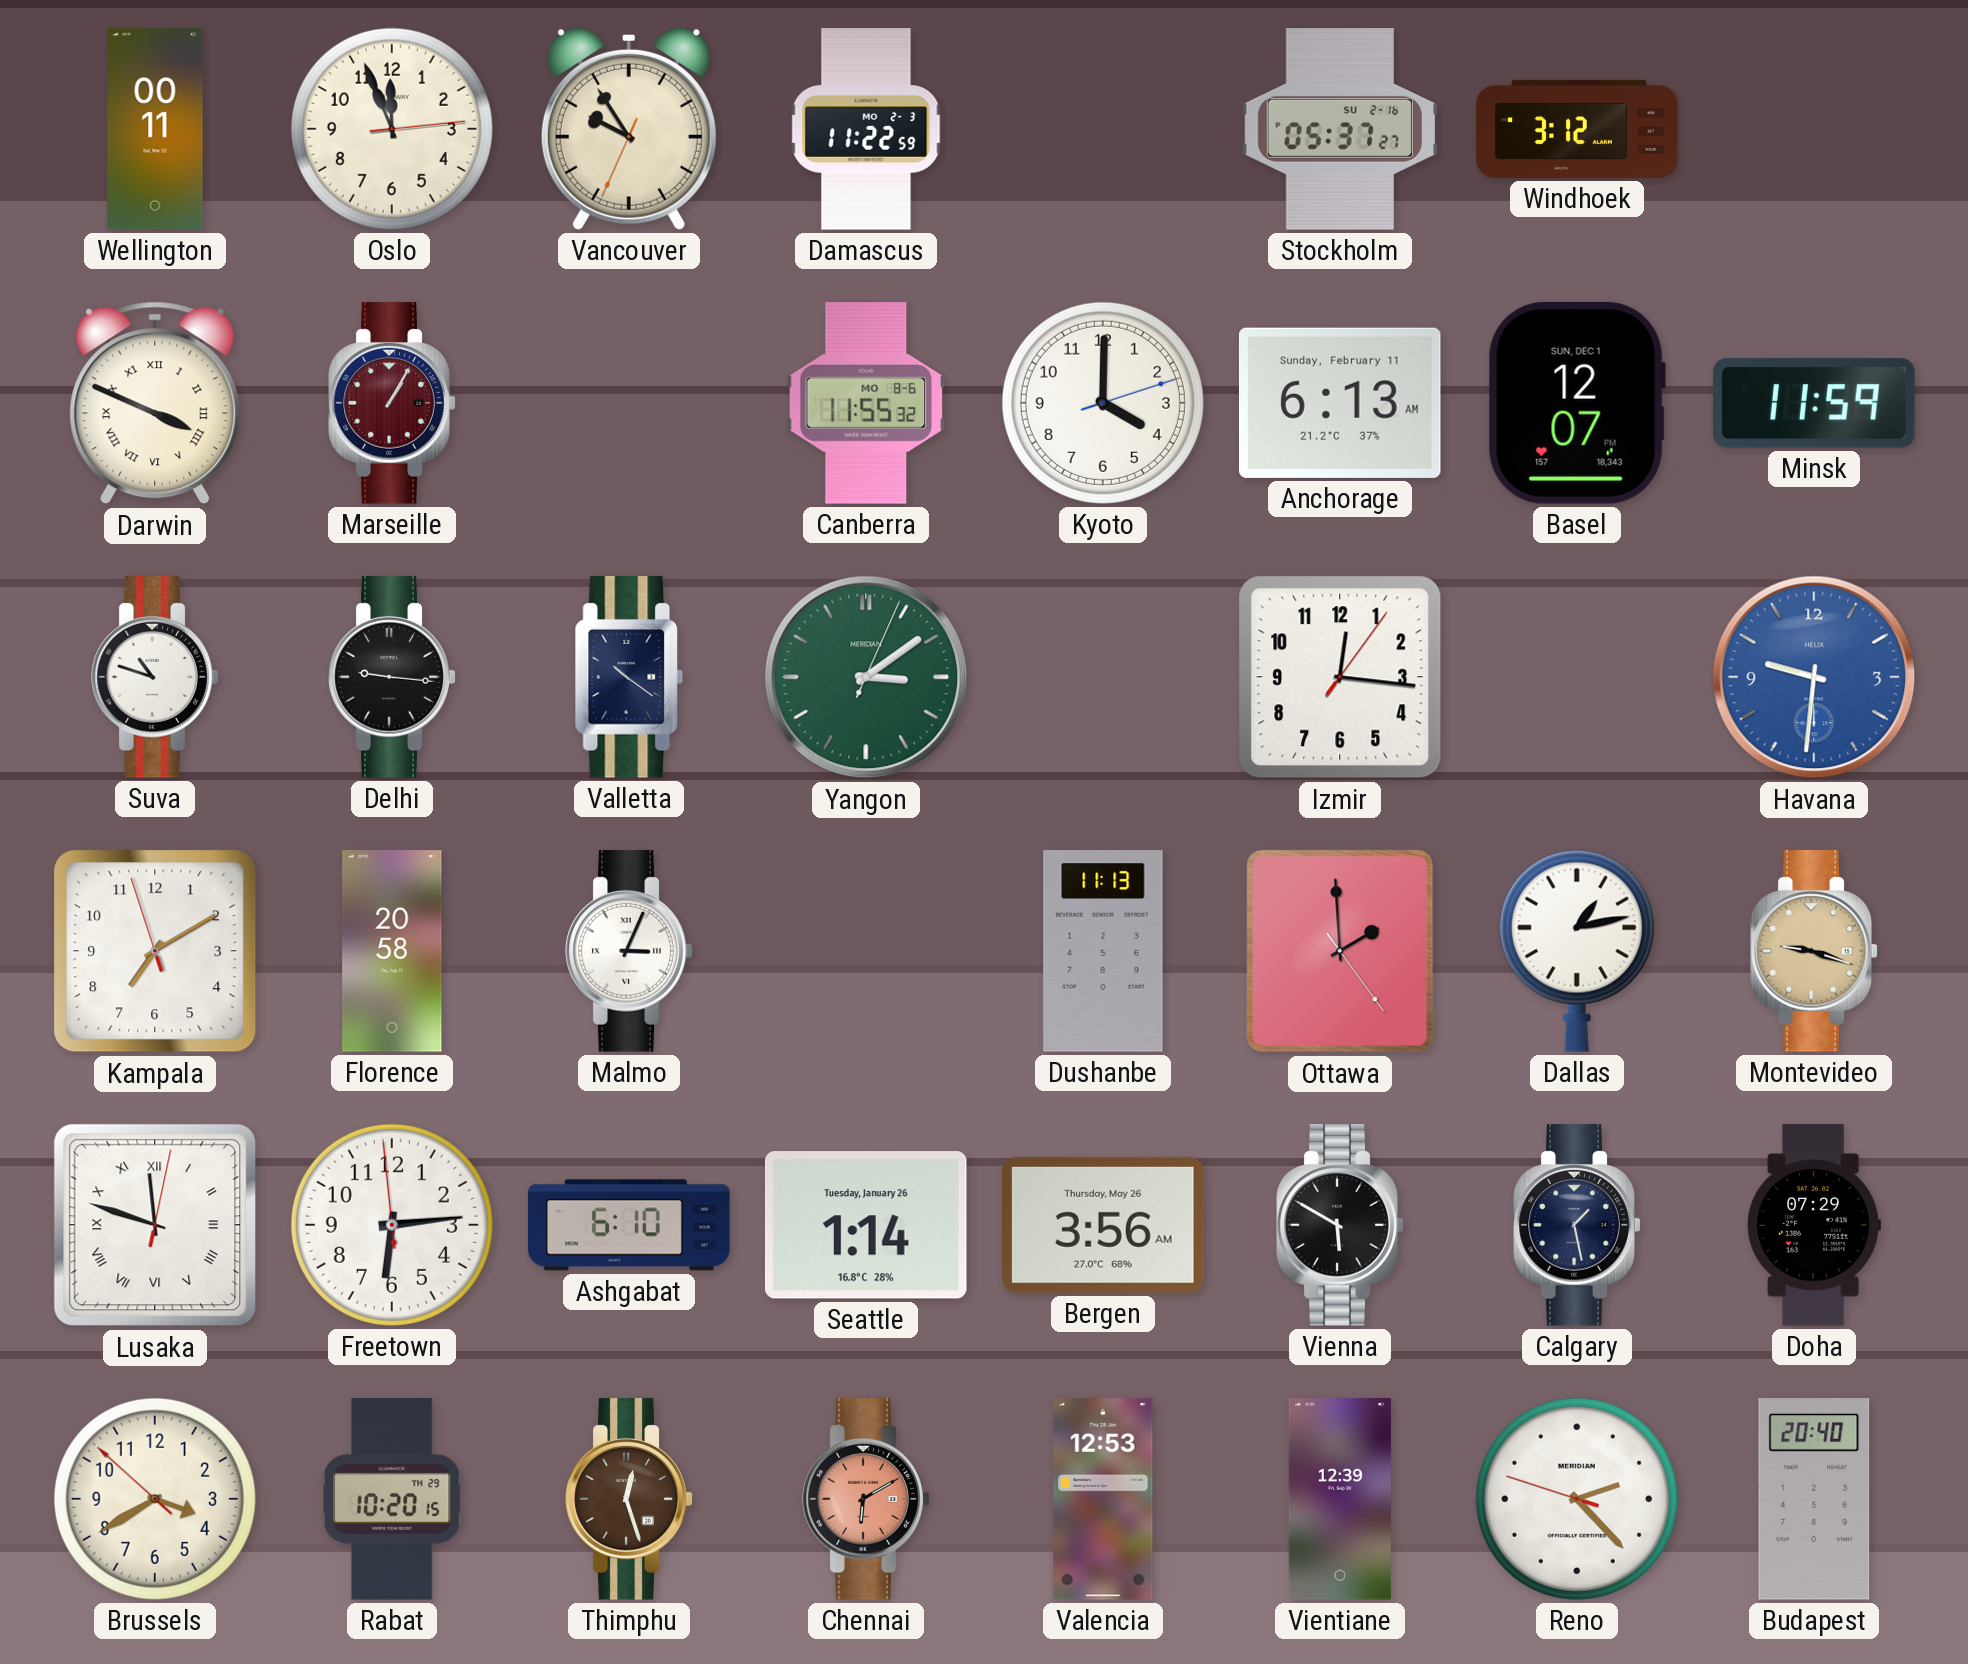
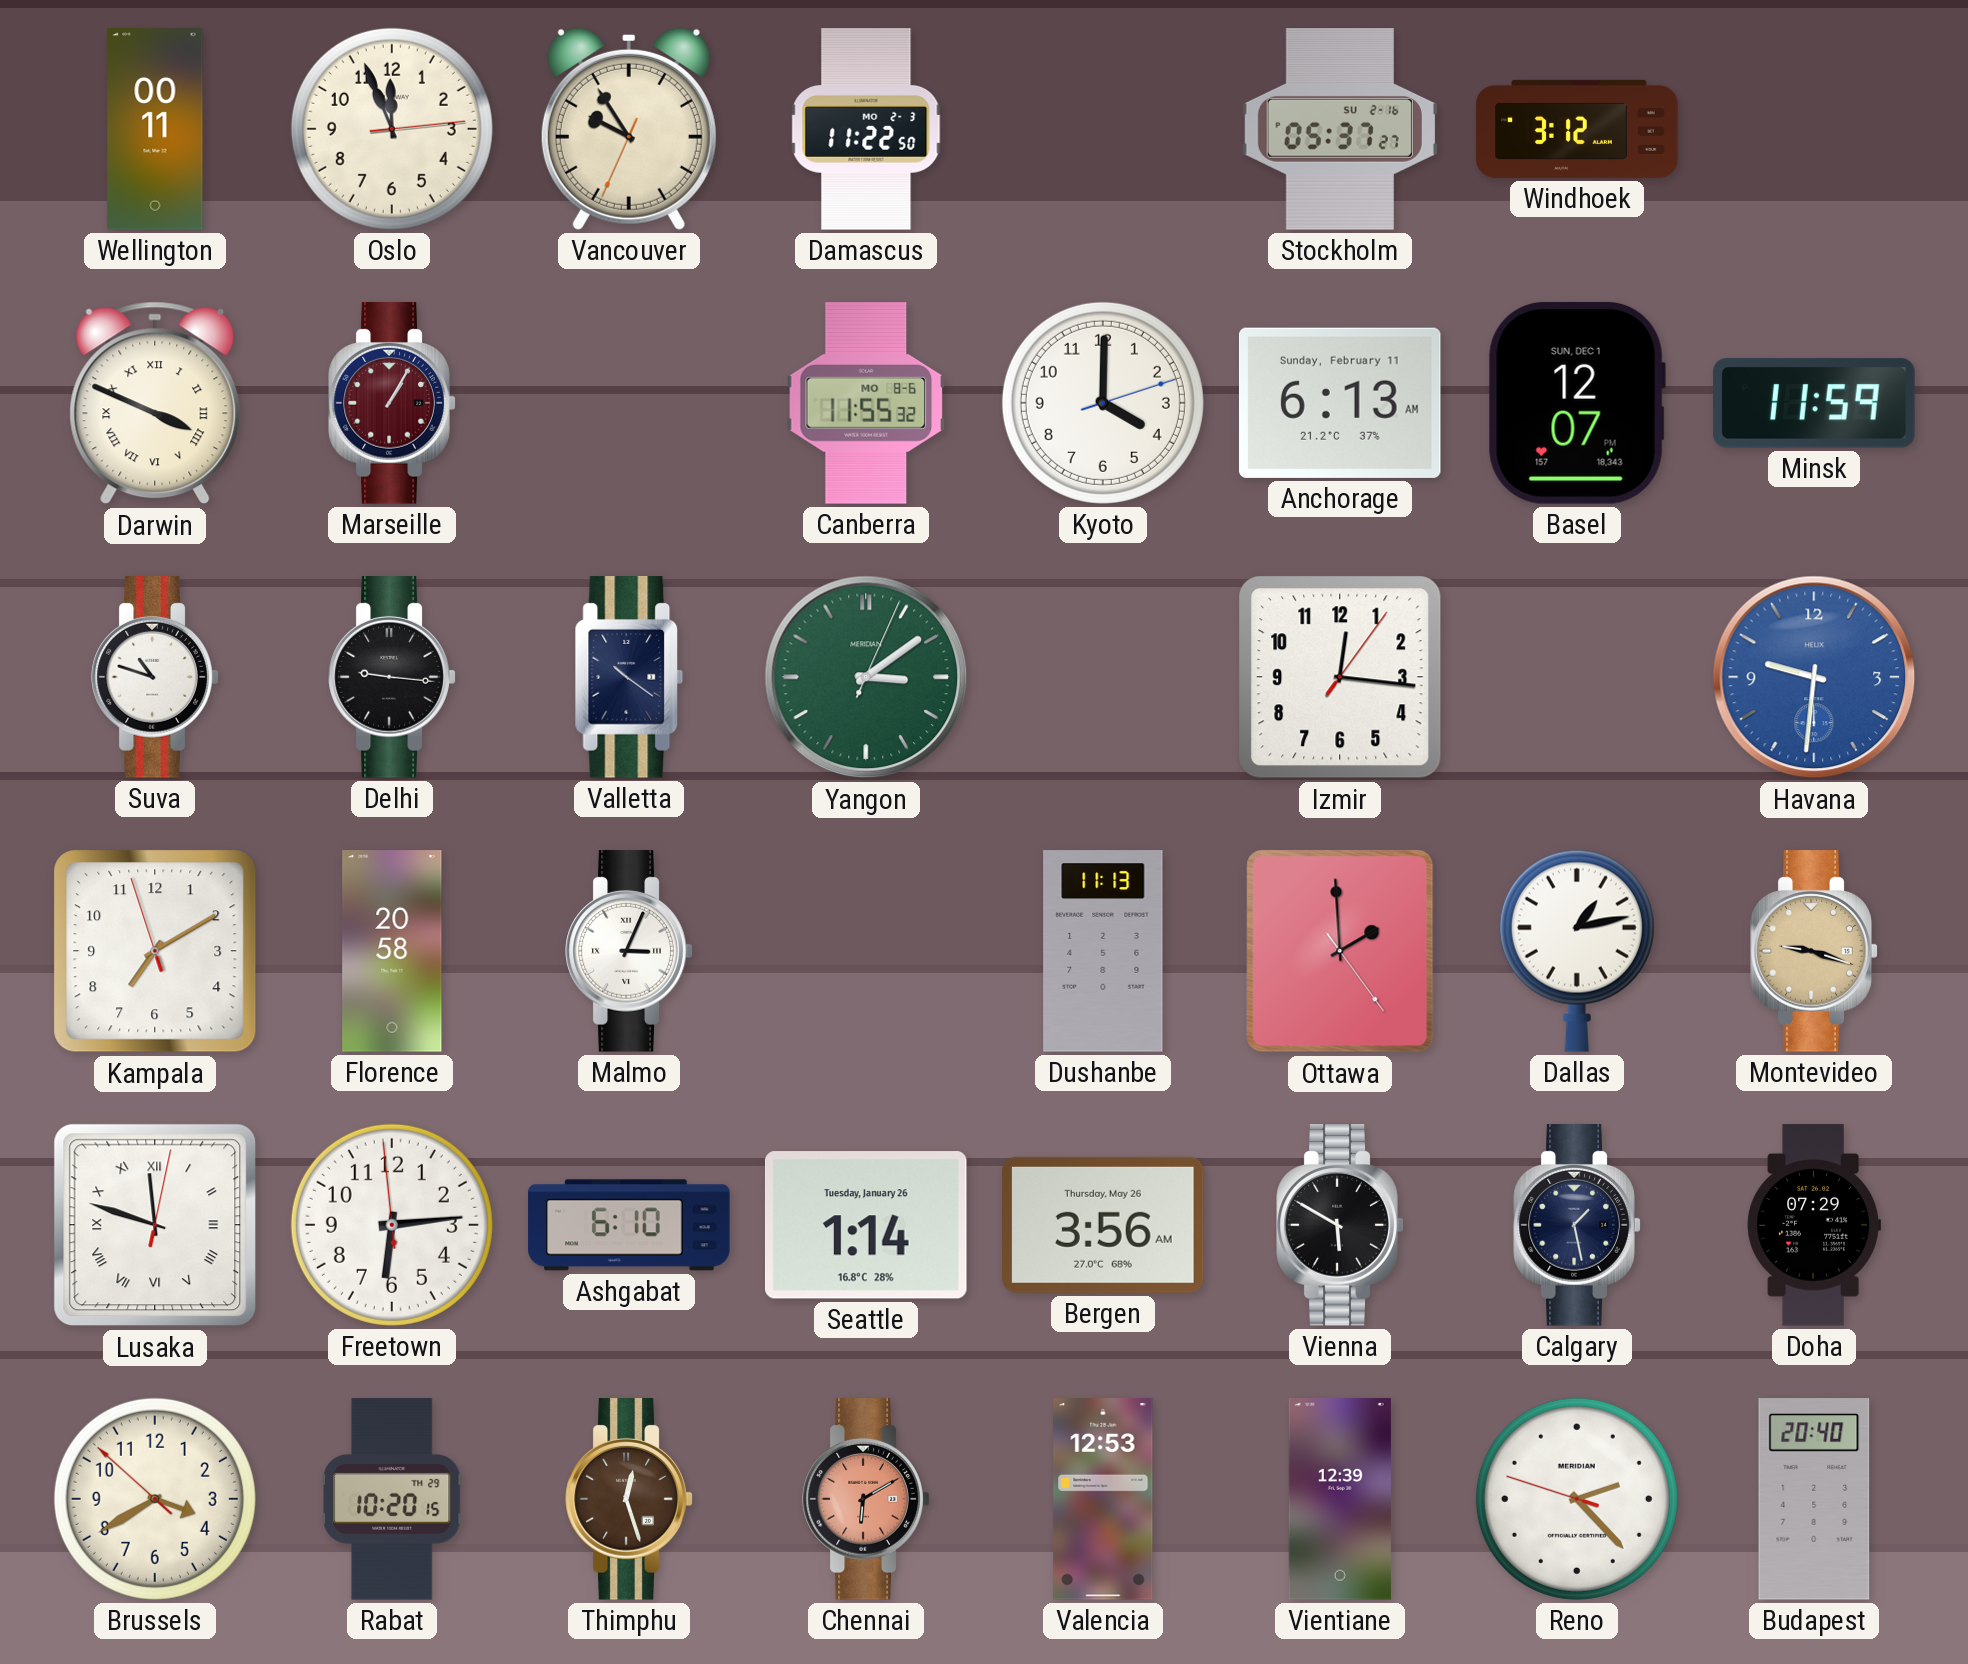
Damascus: 11:22:59 -> 11:22:50 (866, 129)
